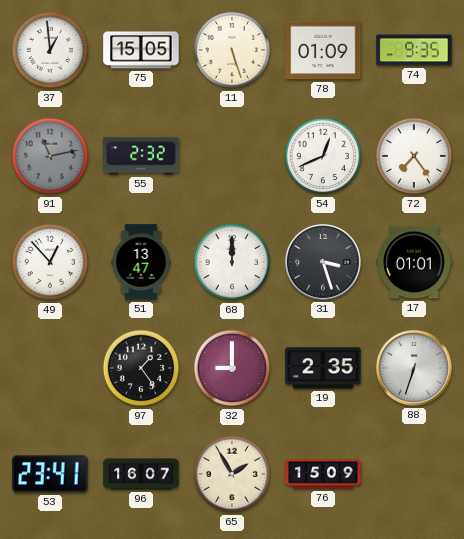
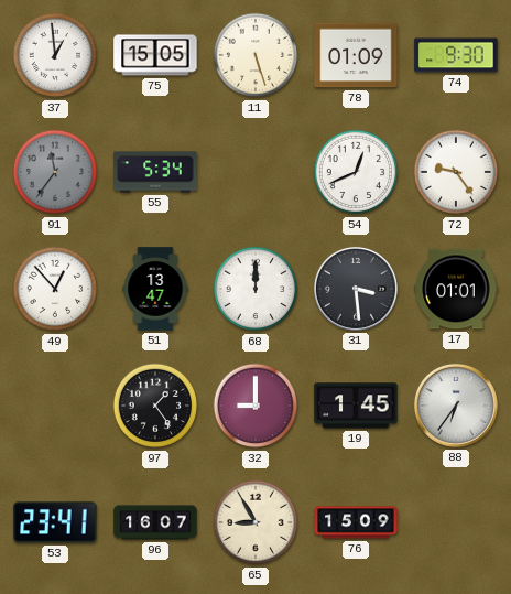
74: 9:35 -> 9:30 (456, 55)
91: 11:13 -> 11:36 (55, 172)
55: 2:32 -> 5:34 (155, 172)
72: 7:24 -> 9:24 (456, 172)
31: 3:27 -> 3:29 (356, 289)
19: 2:35 -> 1:45 (356, 406)
88: 6:33 -> 6:36 (456, 406)
65: 1:55 -> 8:55 (255, 522)
